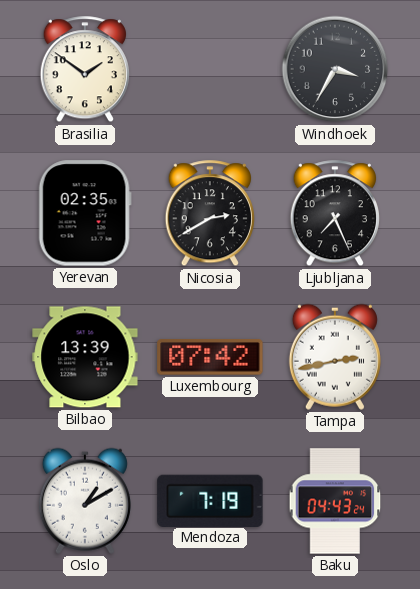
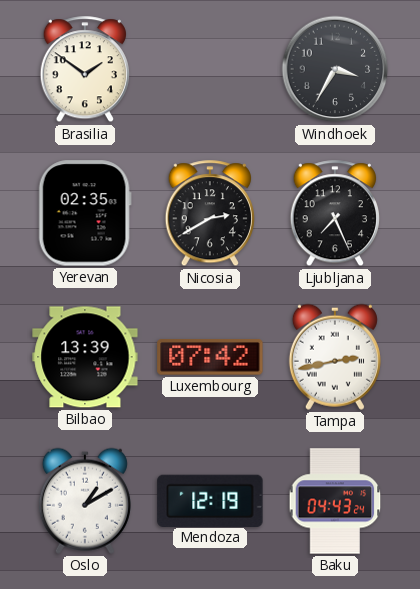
Mendoza: 7:19 -> 12:19 (210, 500)
